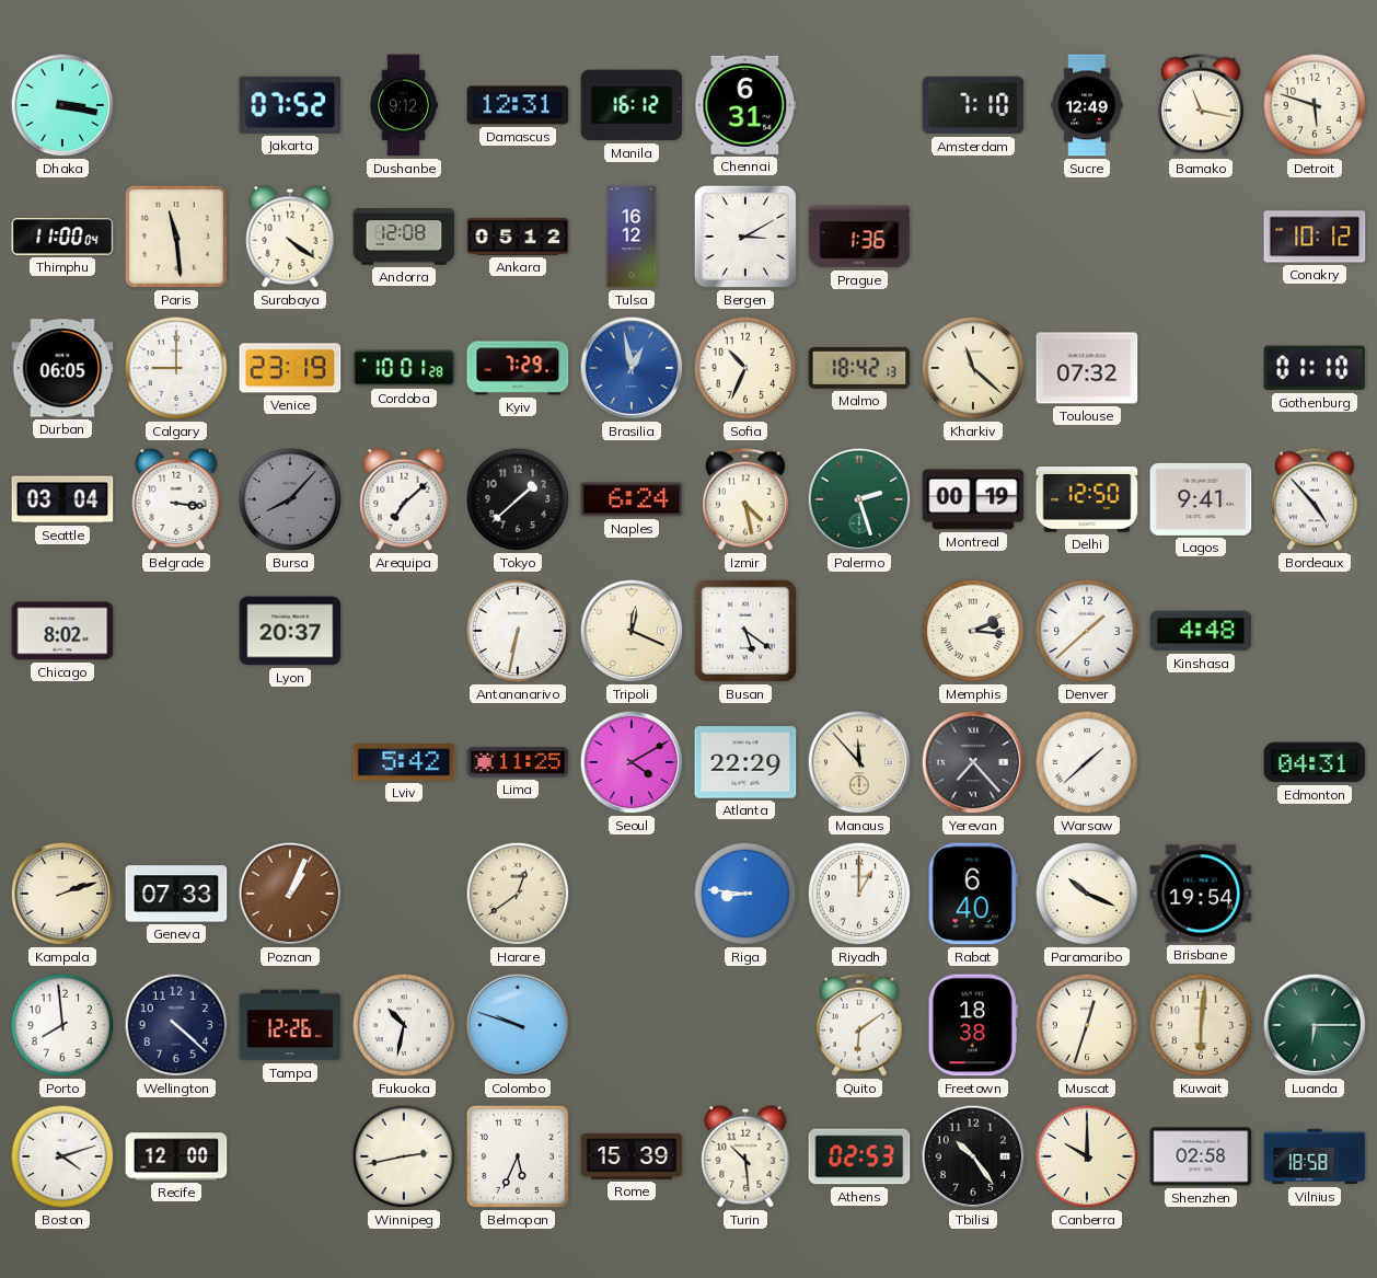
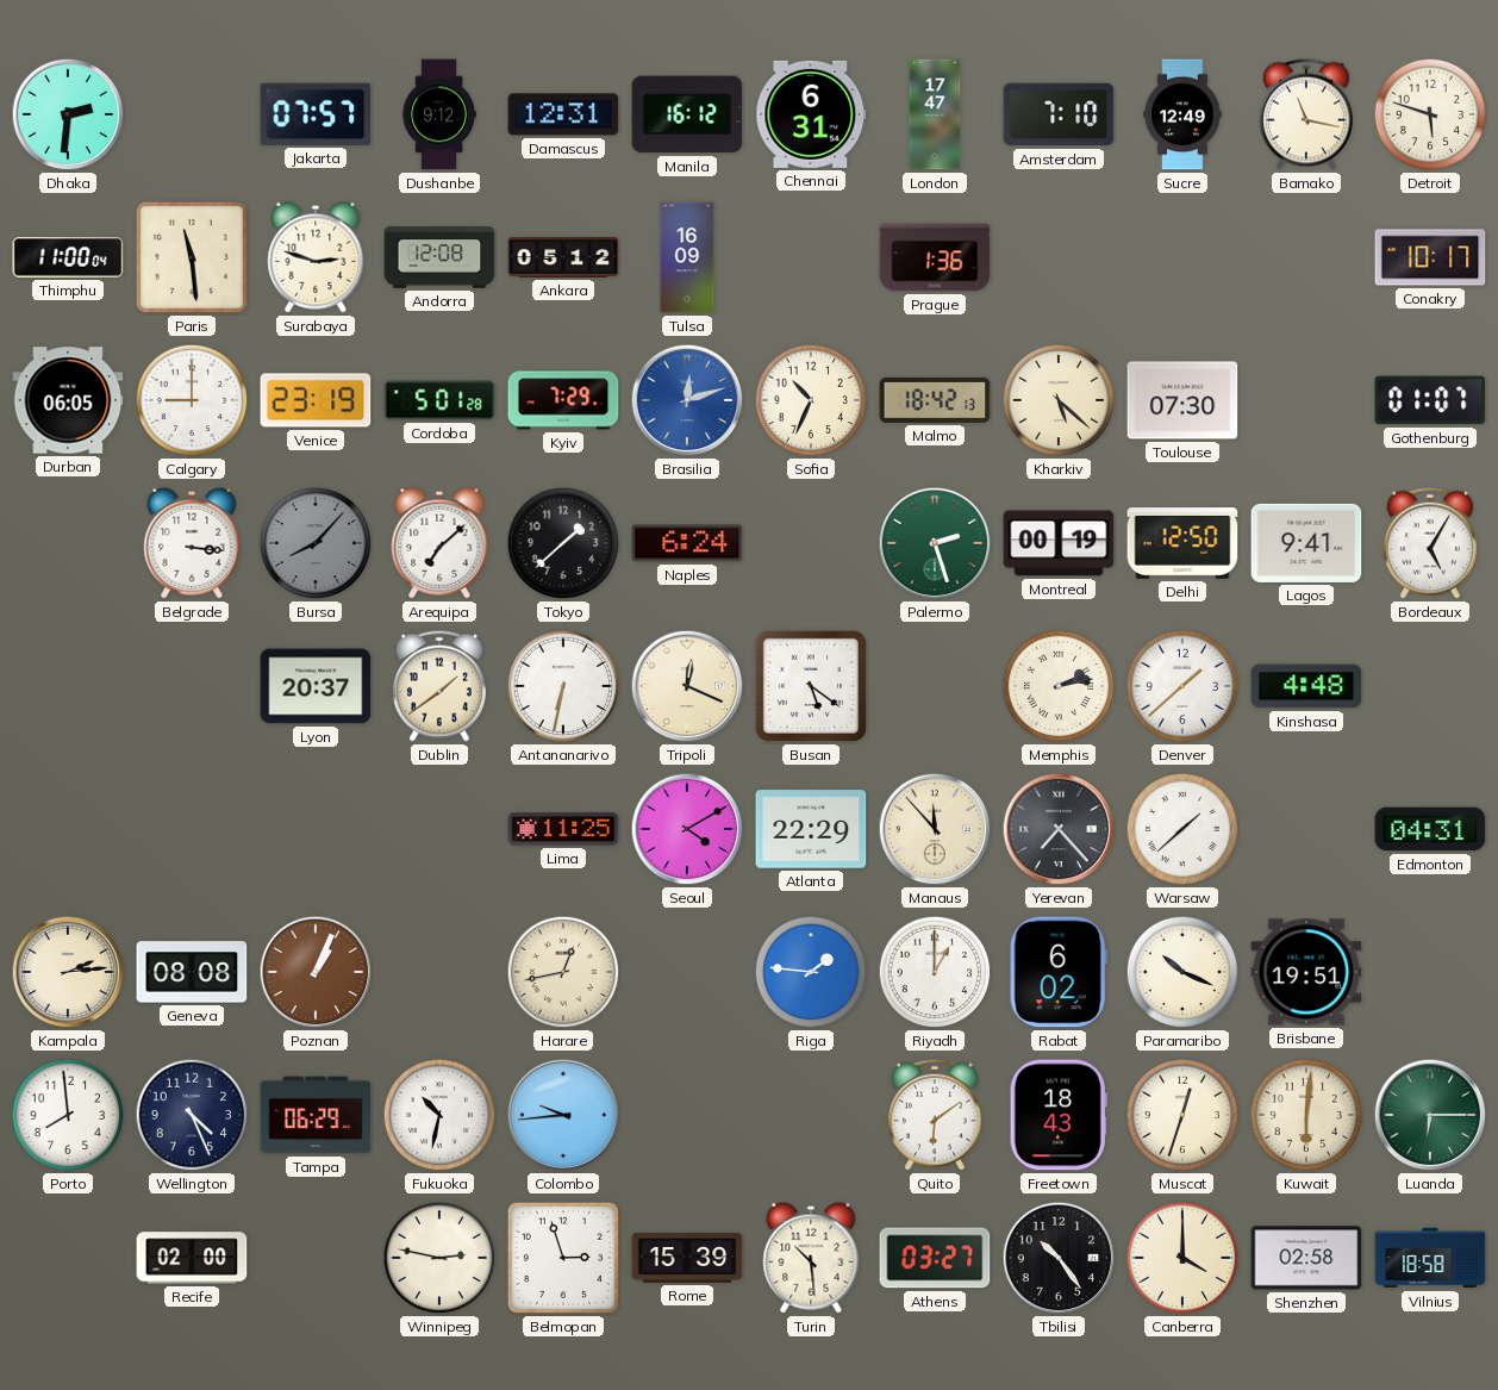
Dhaka: 3:17 -> 2:31 (68, 114)
Jakarta: 07:52 -> 07:57 (316, 114)
London: none -> 17:47 (935, 114)
Surabaya: 4:21 -> 2:48 (316, 257)
Tulsa: 16:12 -> 16:09 (687, 257)
Bergen: 3:10 -> none (745, 237)
Conakry: 10:12 -> 10:17 (1430, 257)
Cordoba: 10:01 -> 5:01 (439, 400)
Brasilia: 12:58 -> 12:12 (687, 400)
Kharkiv: 11:22 -> 5:22 (1059, 400)
Toulouse: 07:32 -> 07:30 (1182, 400)
Gothenburg: 01:10 -> 01:07 (1430, 400)
Seattle: 03:04 -> none (62, 499)
Izmir: 4:28 -> none (745, 499)
Bordeaux: 4:53 -> 5:05 (1430, 543)
Chicago: 8:02 -> none (62, 631)
Dublin: none -> 1:39 (439, 686)
Memphis: 2:16 -> 2:13 (1059, 686)
Lviv: 5:42 -> none (404, 762)
Kampala: 2:12 -> 2:14 (68, 972)
Geneva: 07:33 -> 08:08 (192, 972)
Harare: 12:39 -> 12:43 (563, 972)
Riga: 8:46 -> 1:46 (811, 972)
Rabat: 6:40 -> 6:02 (1059, 972)
Brisbane: 19:54 -> 19:51 (1306, 972)
Wellington: 4:22 -> 4:26 (192, 1115)
Tampa: 12:26 -> 06:29 (316, 1115)
Colombo: 9:48 -> 9:44 (563, 1115)
Freetown: 18:38 -> 18:43 (1059, 1115)
Boston: 4:12 -> none (62, 1156)
Recife: 12:00 -> 02:00 (192, 1258)
Winnipeg: 2:43 -> 2:47 (439, 1258)
Belmopan: 5:34 -> 2:57 (563, 1258)
Athens: 02:53 -> 03:27 (935, 1258)
Canberra: 10:00 -> 4:00 (1182, 1258)
